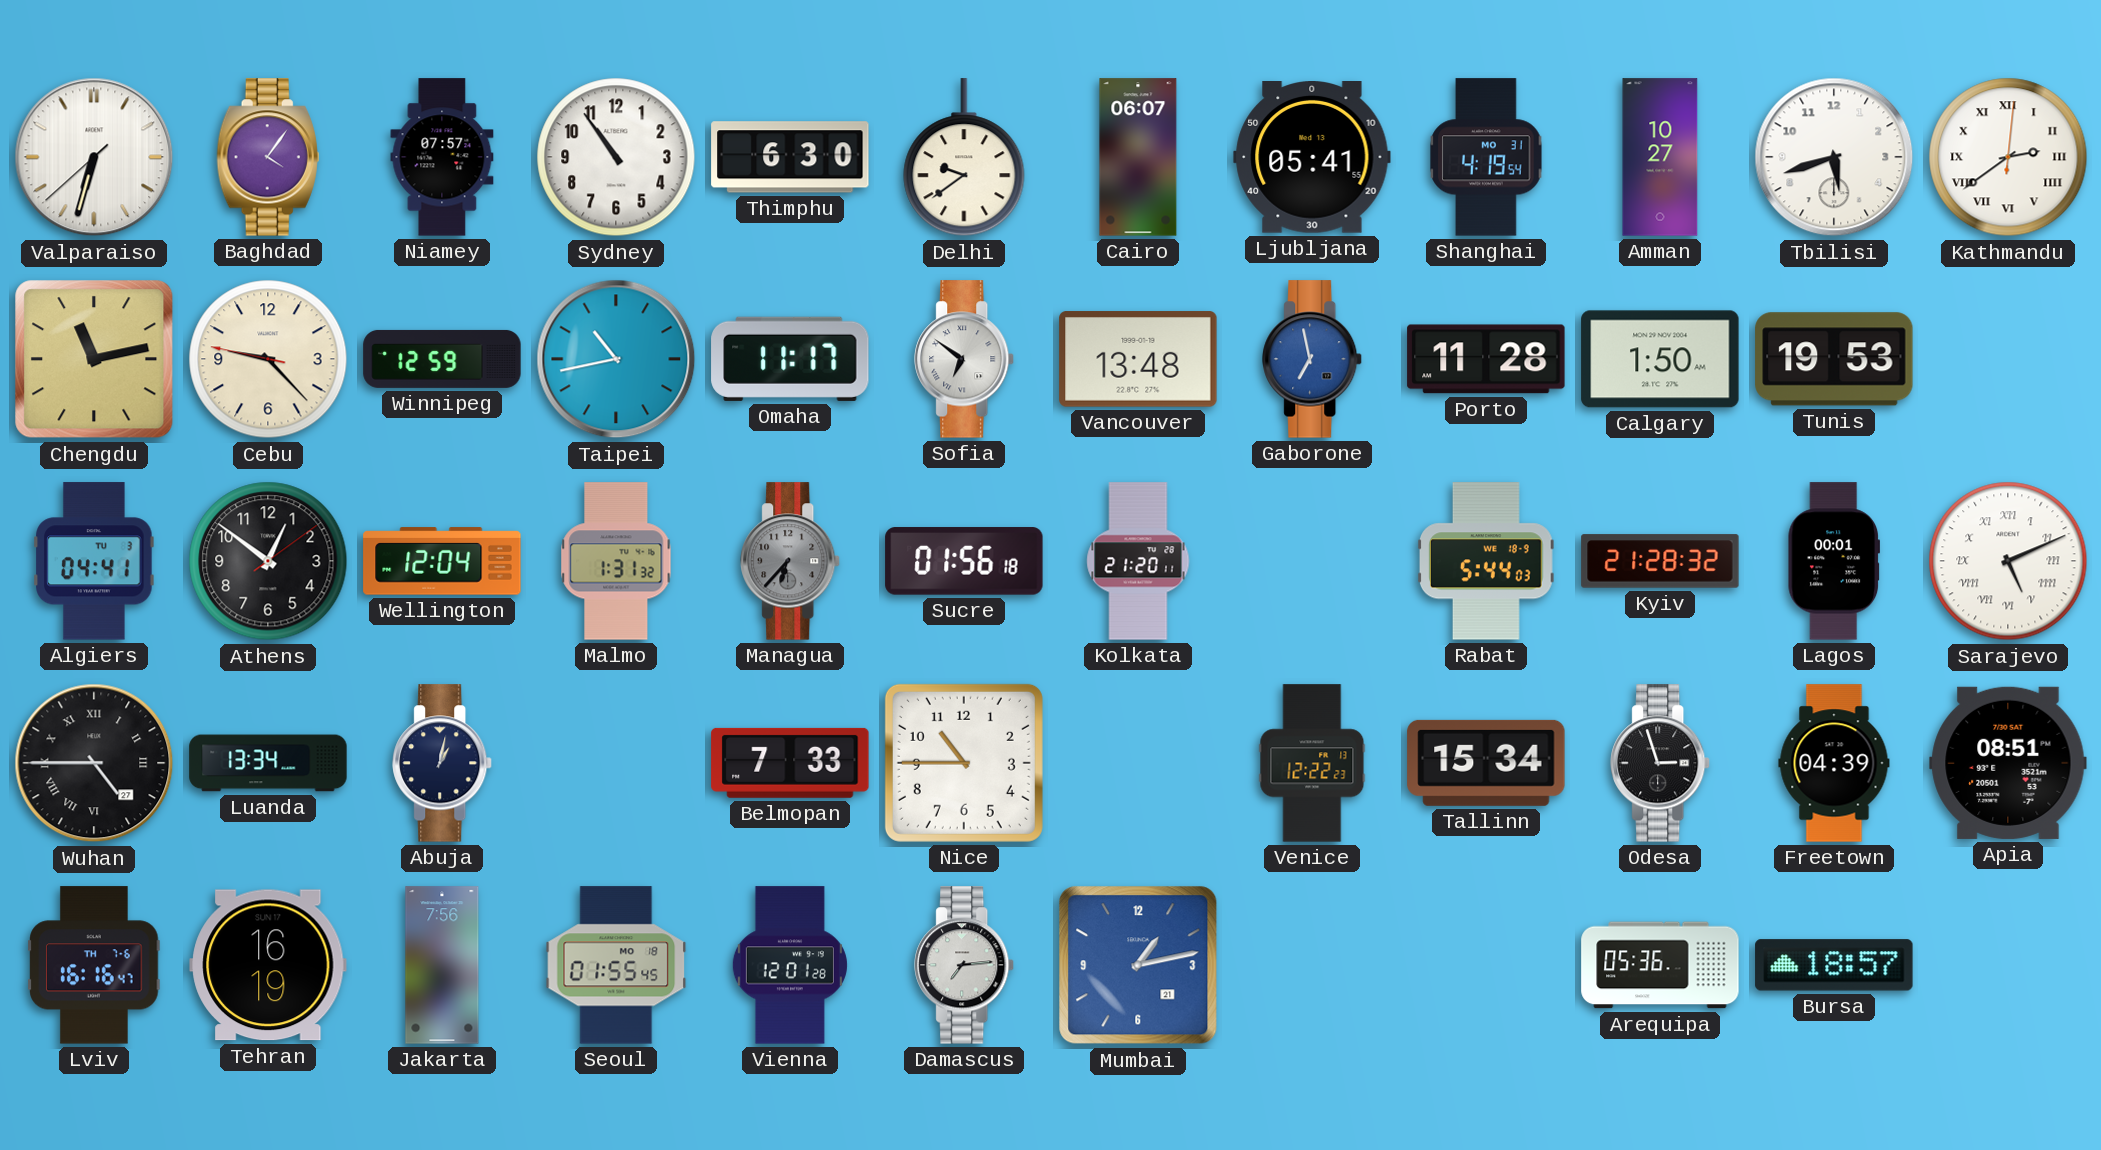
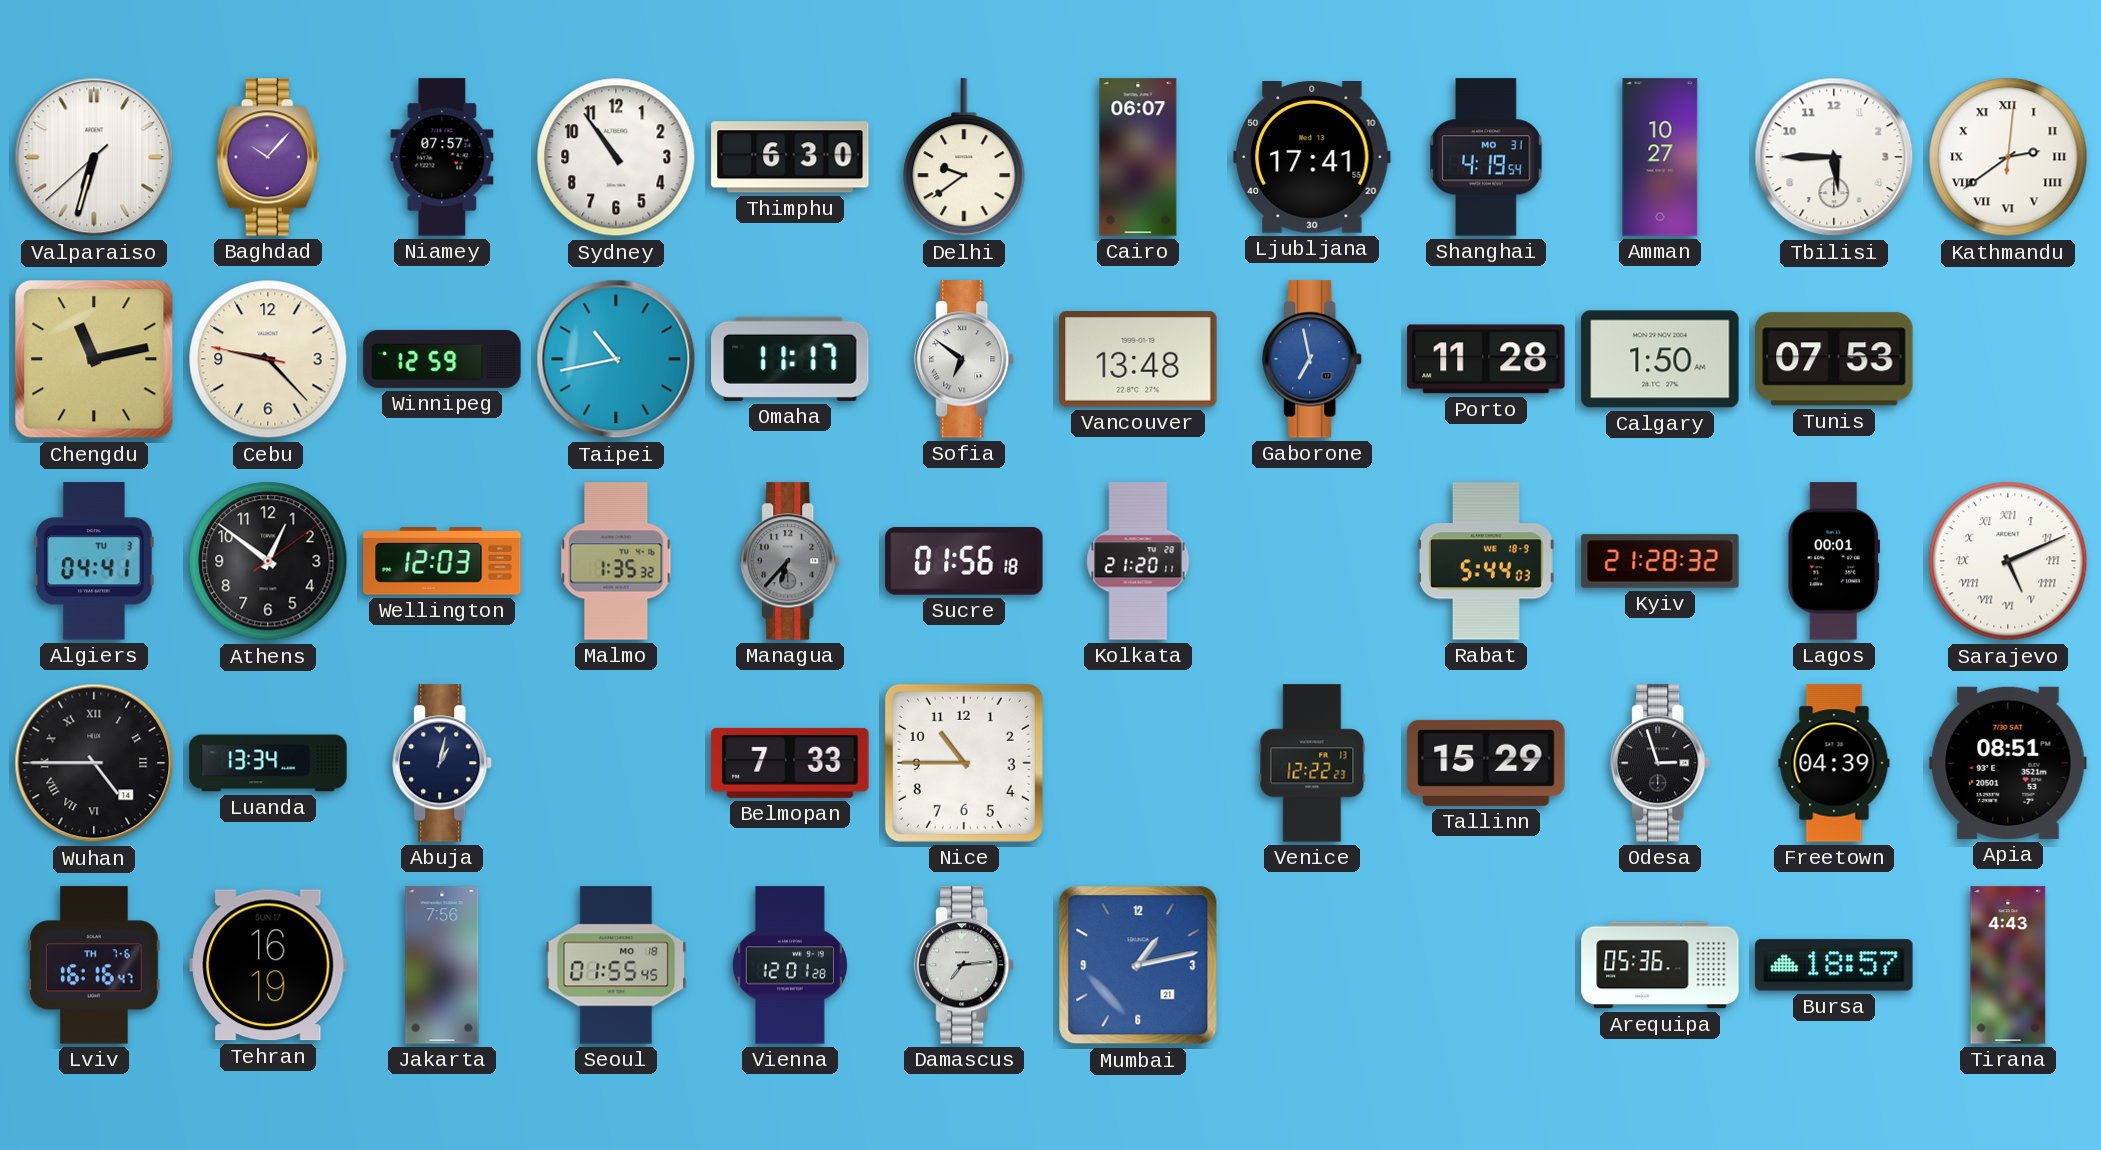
Baghdad: 4:06 -> 10:07 (268, 157)
Ljubljana: 05:41 -> 17:41 (1312, 157)
Tbilisi: 5:42 -> 5:45 (1834, 157)
Tunis: 19:53 -> 07:53 (1834, 359)
Wellington: 12:04 -> 12:03 (442, 561)
Malmo: 1:31 -> 1:35 (616, 561)
Wuhan date: 27 -> 14 (94, 763)
Tallinn: 15:34 -> 15:29 (1486, 763)
Tirana: none -> 4:43 (2008, 965)
